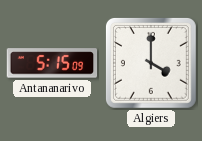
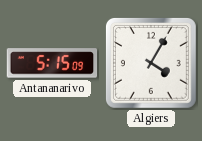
Algiers: 4:00 -> 4:05 (151, 63)
